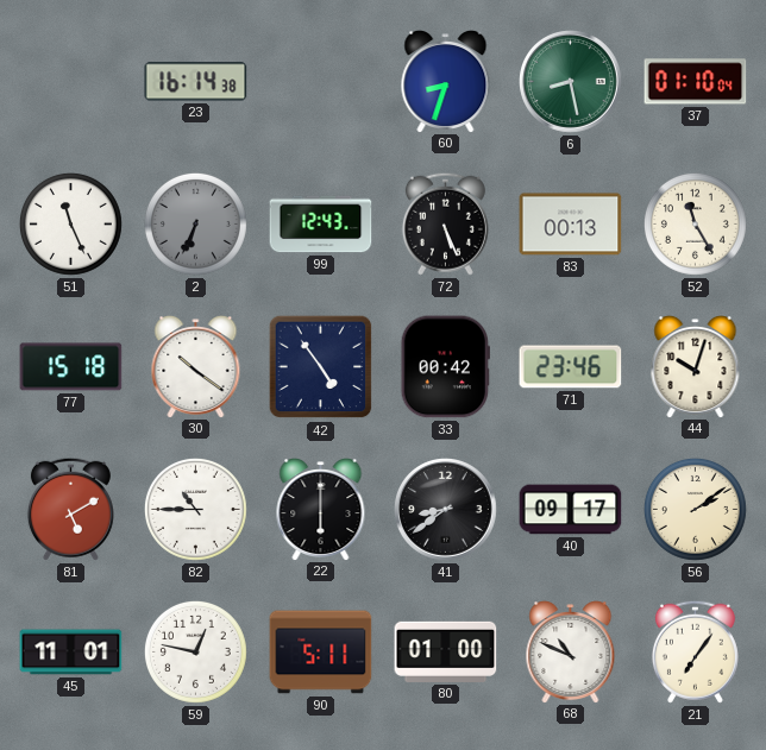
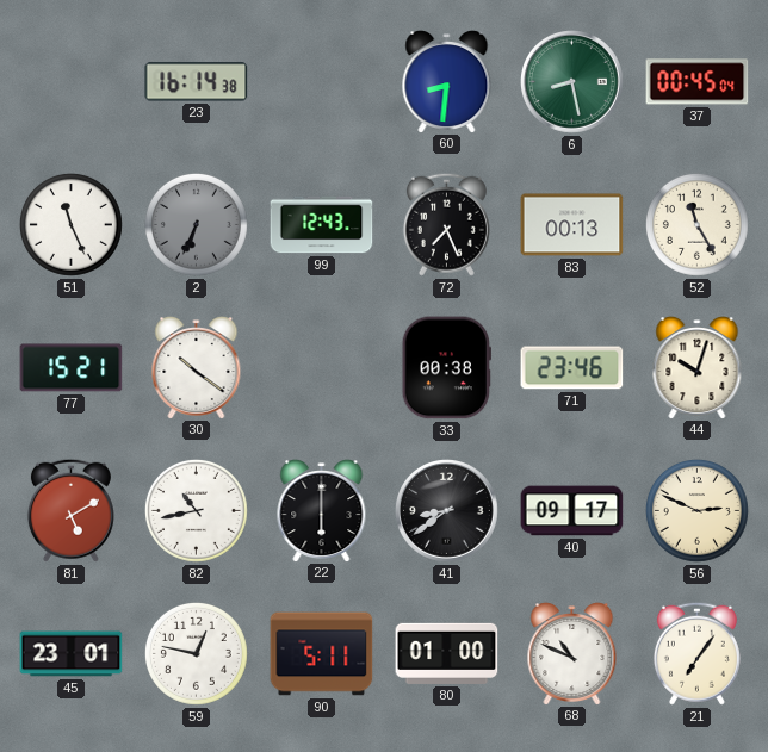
60: 8:33 -> 8:31 (447, 82)
37: 01:10 -> 00:45 (698, 82)
72: 5:26 -> 7:26 (446, 224)
77: 15:18 -> 15:21 (72, 368)
42: 4:54 -> none (321, 367)
33: 00:42 -> 00:38 (446, 368)
82: 10:45 -> 10:43 (196, 510)
56: 2:09 -> 2:49 (696, 510)
45: 11:01 -> 23:01 (72, 654)
